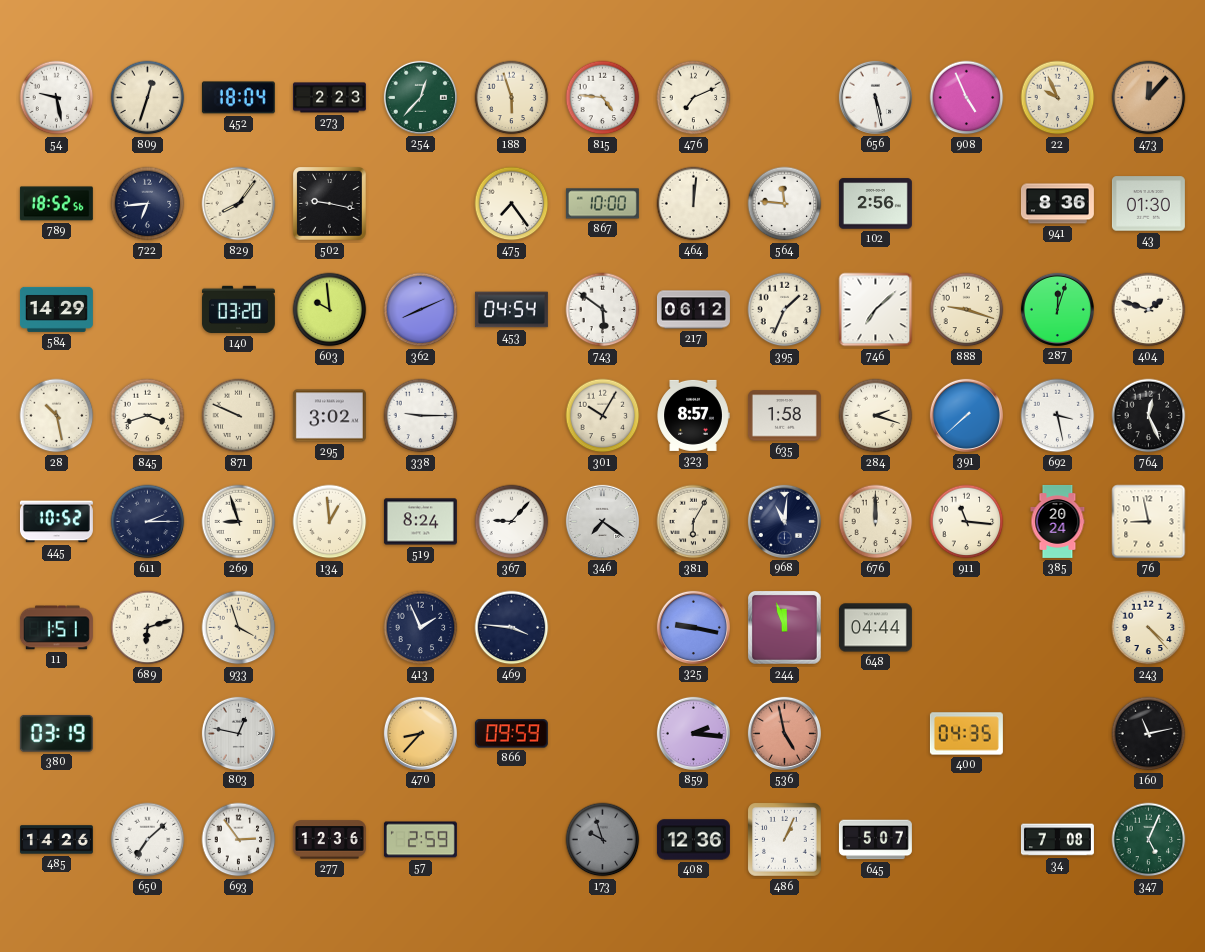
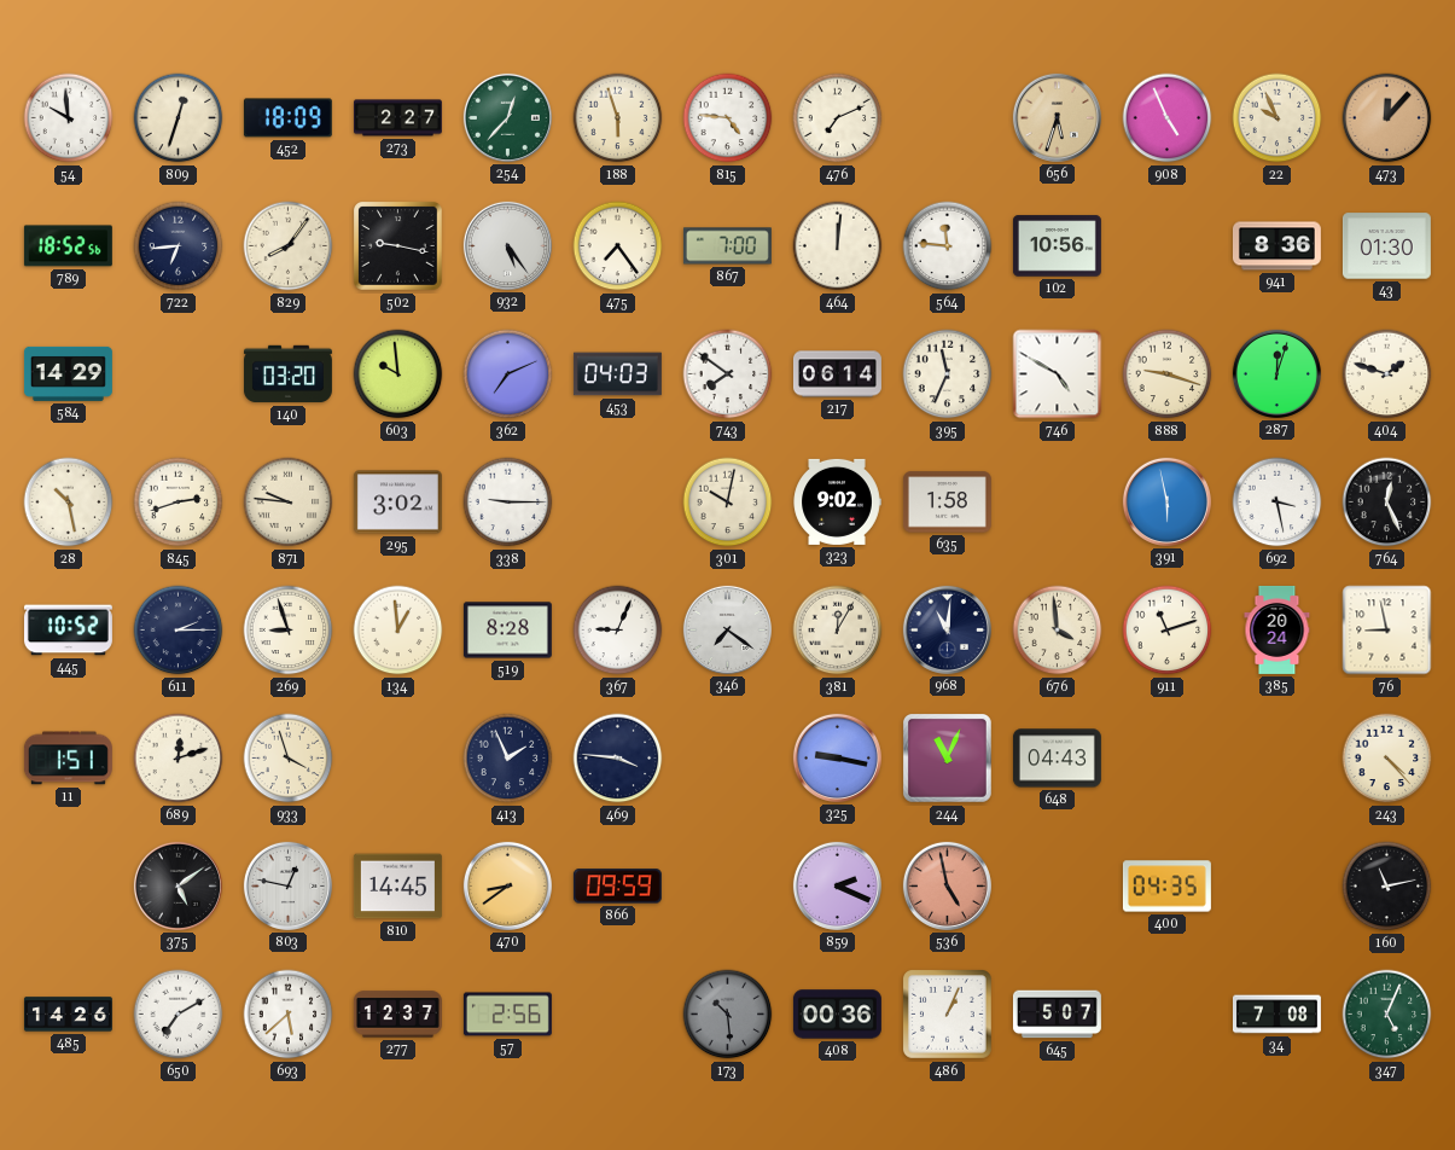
54: 9:28 -> 9:59 (69, 118)
452: 18:04 -> 18:09 (287, 118)
273: 2:23 -> 2:27 (397, 118)
656: 5:28 -> 5:33 (1057, 117)
656 dial: white -> champagne (1057, 117)
932: none -> 5:24 (507, 245)
867: 10:00 -> 7:00 (727, 246)
102: 2:56 -> 10:56 (1057, 246)
362: 8:11 -> 7:11 (508, 374)
453: 04:54 -> 04:03 (617, 374)
743: 5:51 -> 7:51 (728, 374)
217: 06:12 -> 06:14 (837, 374)
395: 1:34 -> 11:34 (948, 374)
746: 7:08 -> 4:50 (1058, 374)
845: 3:42 -> 2:42 (179, 503)
871: 9:49 -> 9:46 (289, 503)
301: 10:05 -> 10:02 (728, 503)
323: 8:57 -> 9:02 (837, 501)
284: 2:18 -> none (876, 416)
391: 7:38 -> 5:58 (1166, 501)
519: 8:24 -> 8:28 (507, 631)
367: 9:07 -> 9:04 (618, 631)
381: 6:05 -> 12:05 (838, 631)
676: 12:00 -> 3:59 (1058, 631)
911: 11:16 -> 11:12 (1168, 631)
689: 6:12 -> 12:12 (179, 759)
244: 11:57 -> 11:04 (948, 759)
648: 04:44 -> 04:43 (1057, 759)
380: 03:19 -> none (56, 734)
375: none -> 5:09 (177, 885)
810: none -> 14:45 (397, 887)
470: 8:37 -> 8:39 (507, 885)
859: 2:16 -> 2:19 (837, 885)
650: 7:08 -> 7:10 (179, 1015)
693: 2:54 -> 5:38 (289, 1015)
277: 12:36 -> 12:37 (397, 1015)
57: 2:59 -> 2:56 (507, 1015)
173: 9:57 -> 10:29 (728, 1015)
408: 12:36 -> 00:36 (837, 1015)
